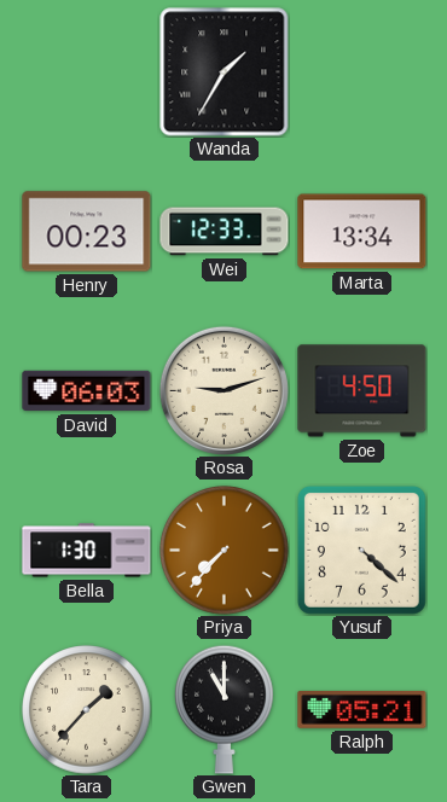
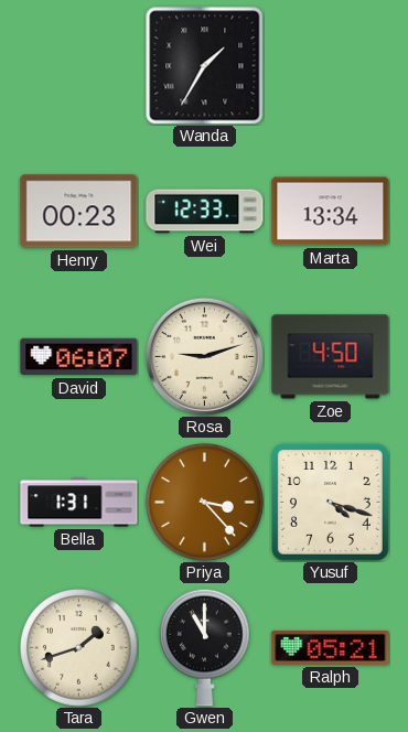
David: 06:03 -> 06:07 (79, 357)
Bella: 1:30 -> 1:31 (79, 503)
Priya: 7:37 -> 3:23 (205, 503)
Yusuf: 4:22 -> 4:18 (330, 502)
Tara: 1:37 -> 1:42 (79, 648)
